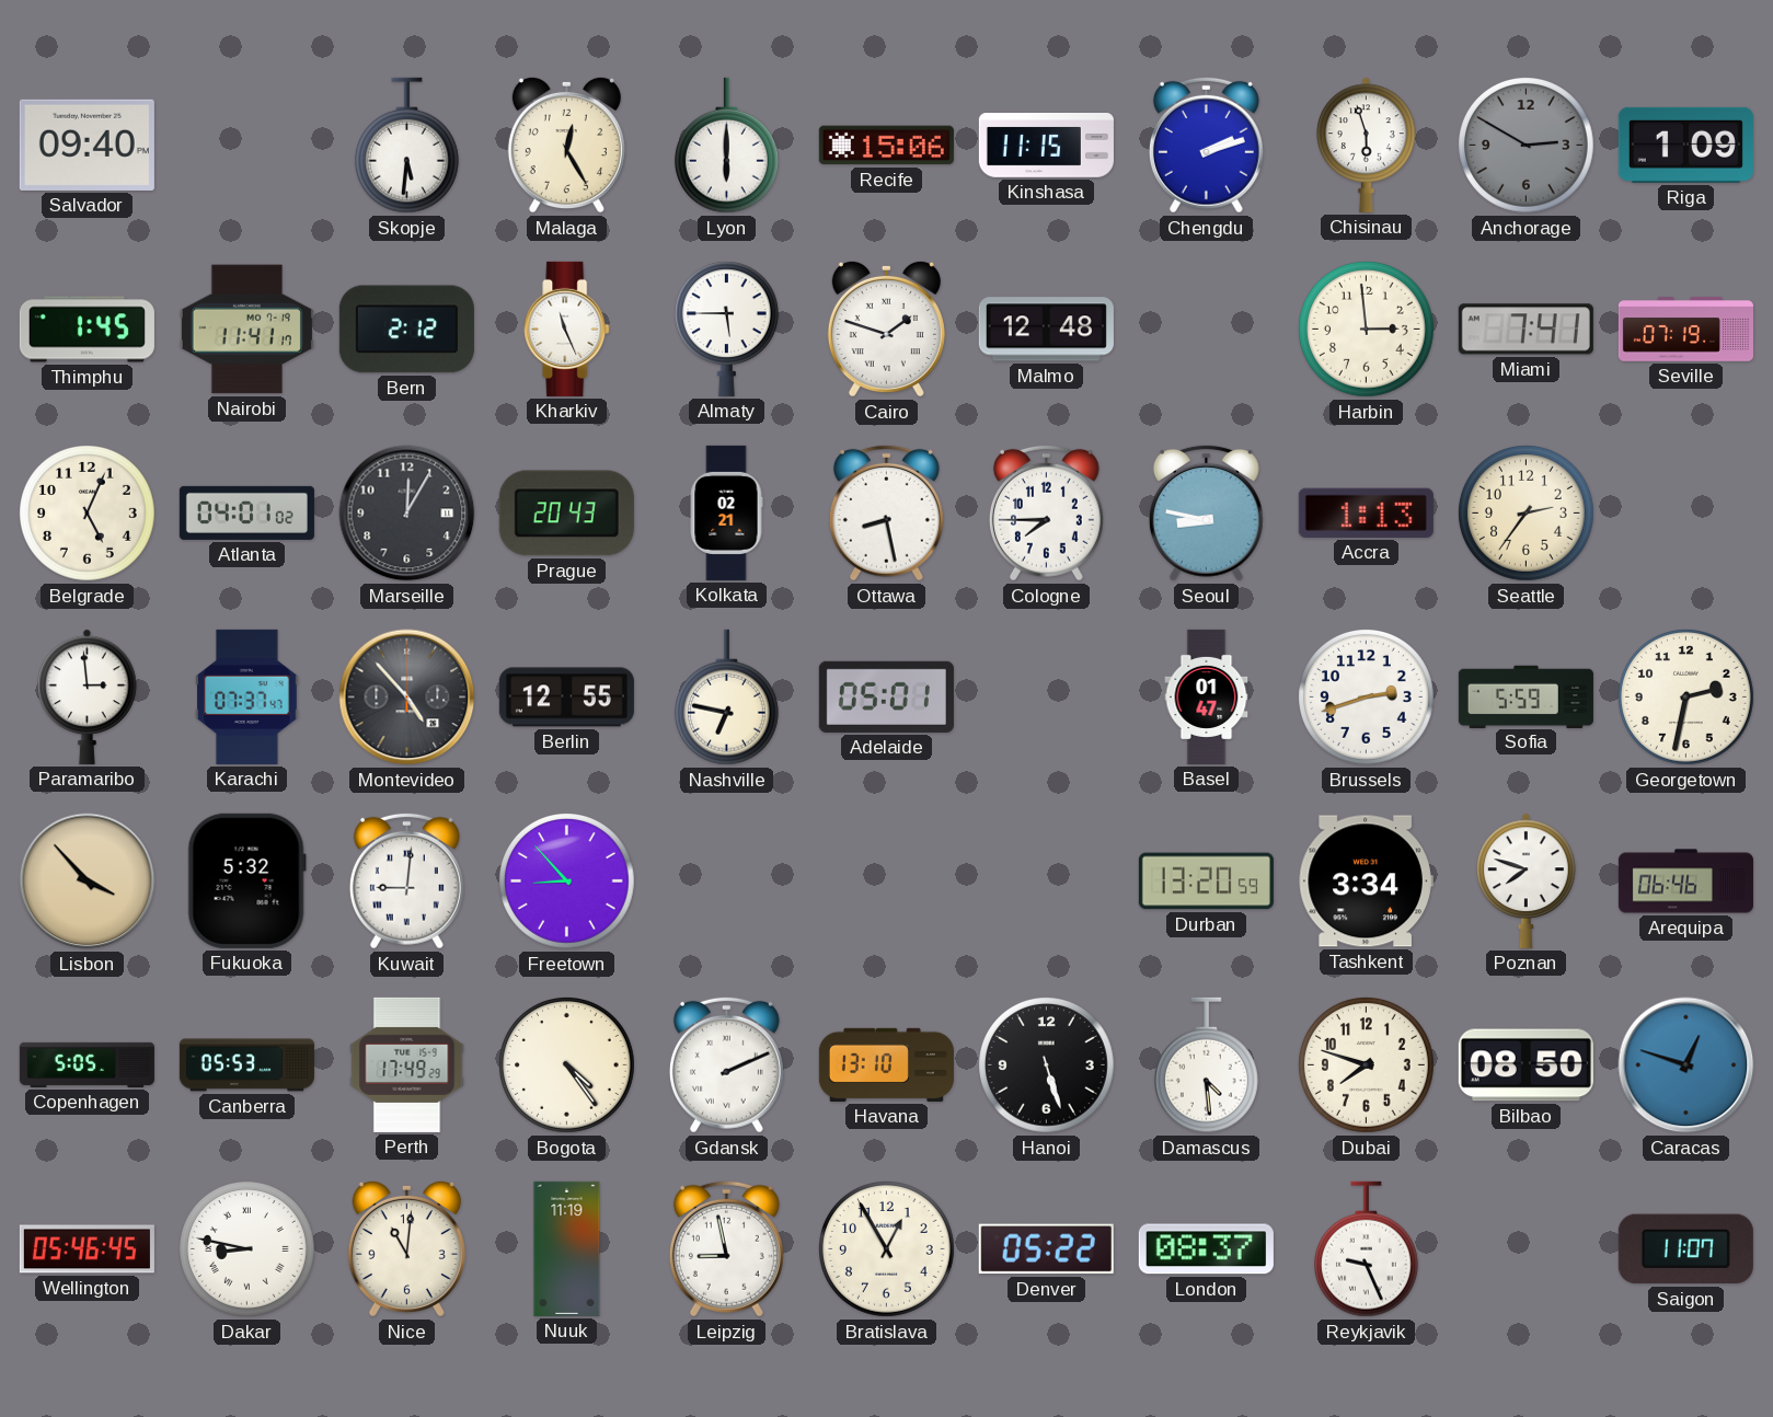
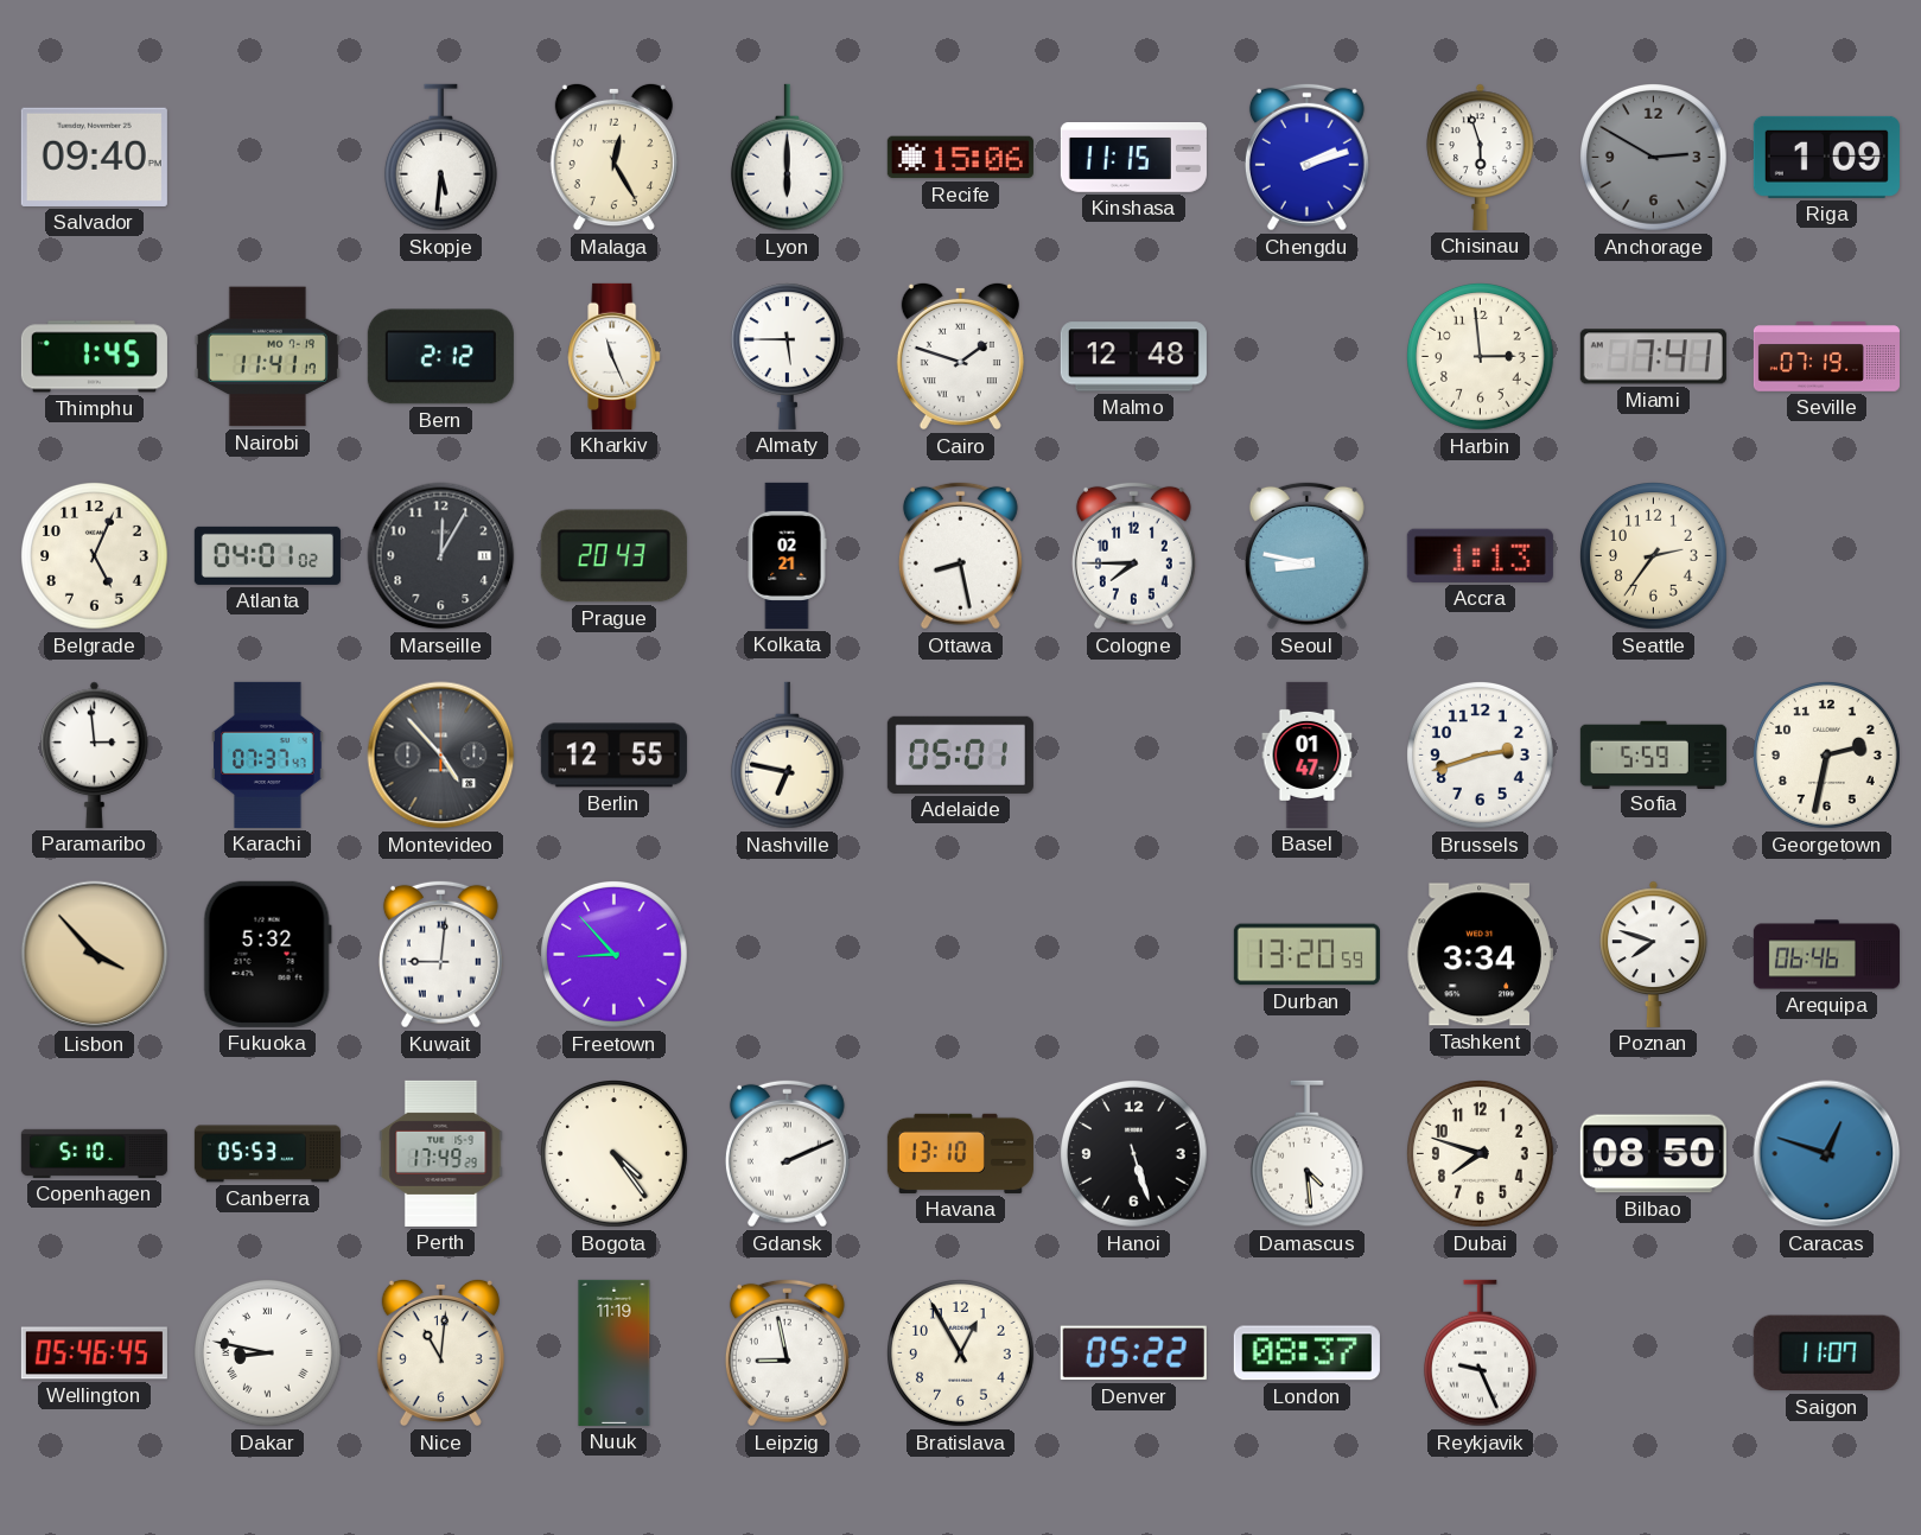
Copenhagen: 5:05 -> 5:10 (94, 1153)
